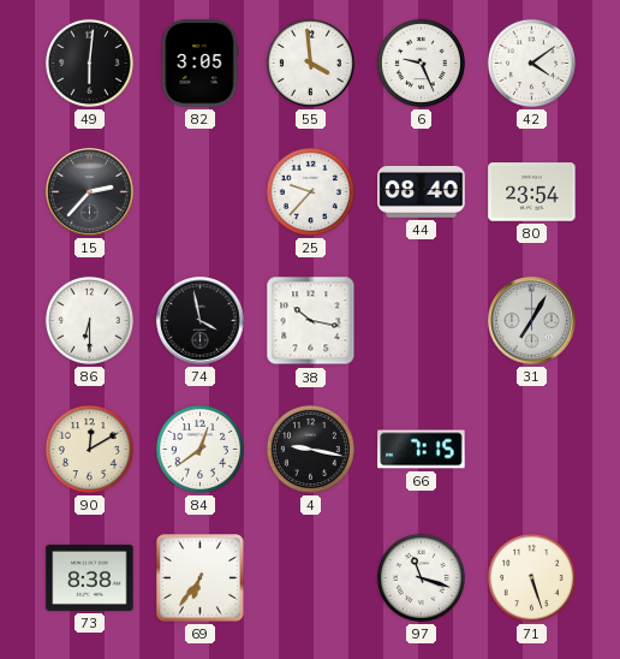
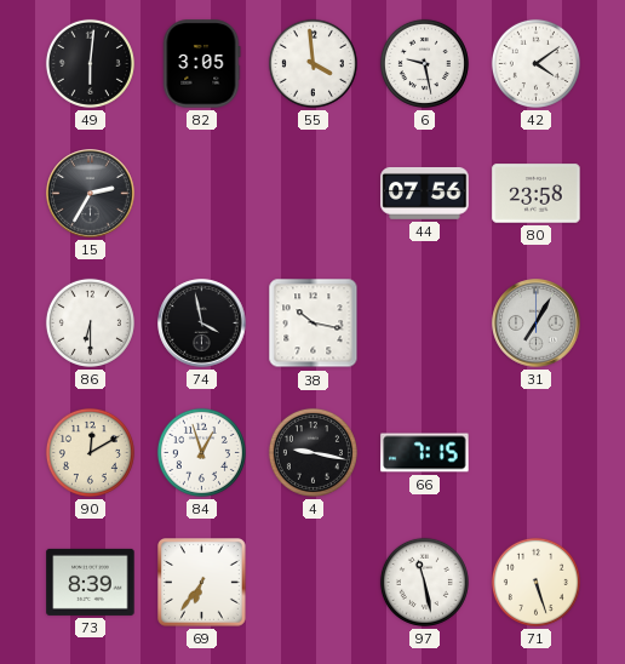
6: 9:26 -> 9:28 (424, 63)
15: 2:37 -> 2:35 (91, 194)
25: 9:37 -> none (310, 191)
44: 08:40 -> 07:56 (425, 193)
80: 23:54 -> 23:58 (537, 194)
84: 12:39 -> 12:57 (201, 452)
73: 8:38 -> 8:39 (91, 582)
97: 11:18 -> 11:28 (424, 582)
